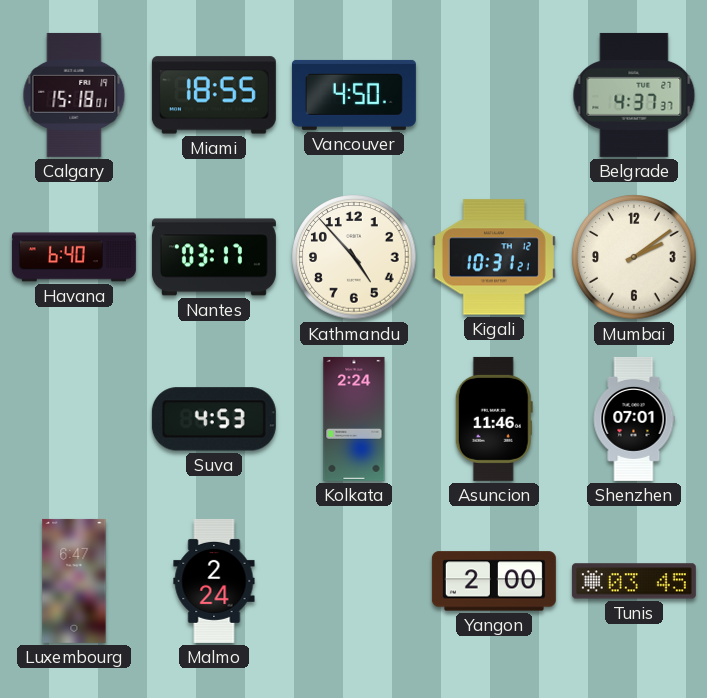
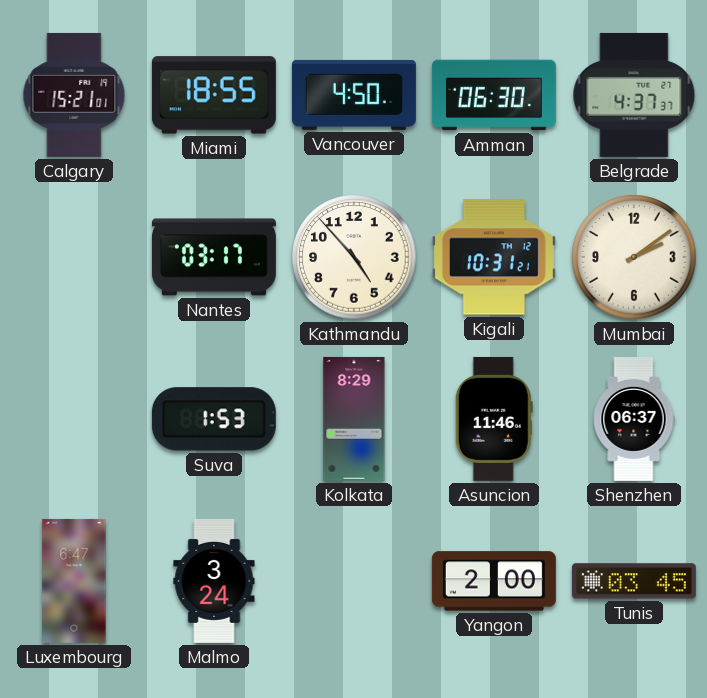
Calgary: 15:18 -> 15:21 (74, 95)
Amman: none -> 06:30 (494, 95)
Havana: 6:40 -> none (74, 257)
Suva: 4:53 -> 1:53 (214, 419)
Kolkata: 2:24 -> 8:29 (354, 419)
Shenzhen: 07:01 -> 06:37 (634, 419)
Malmo: 2:24 -> 3:24 (214, 581)
